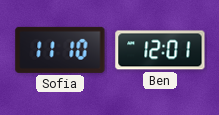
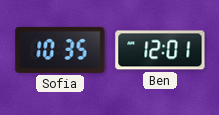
Sofia: 11:10 -> 10:35 (60, 50)
